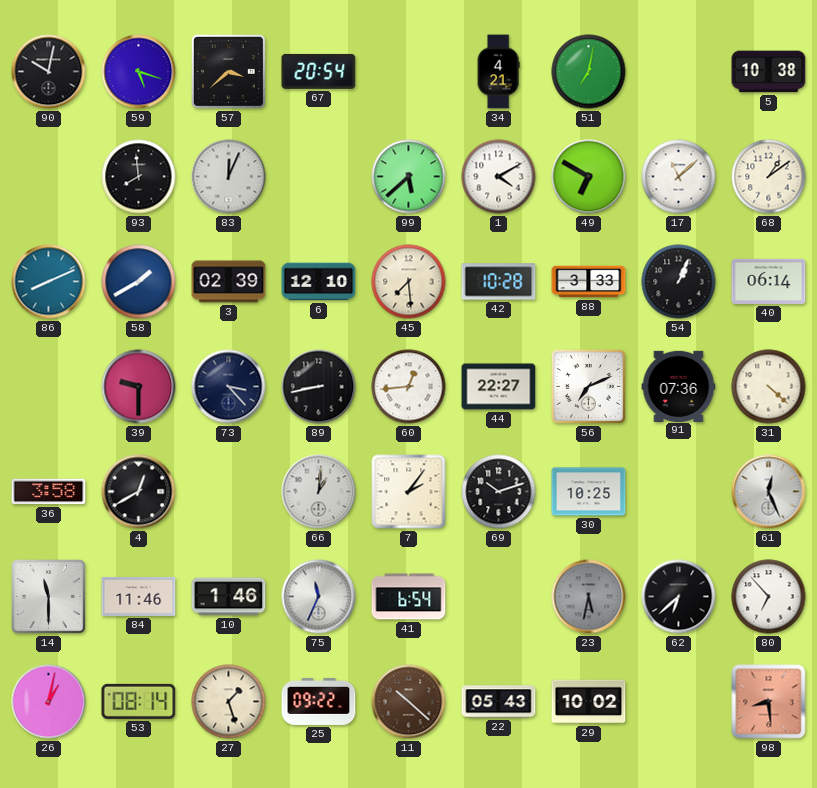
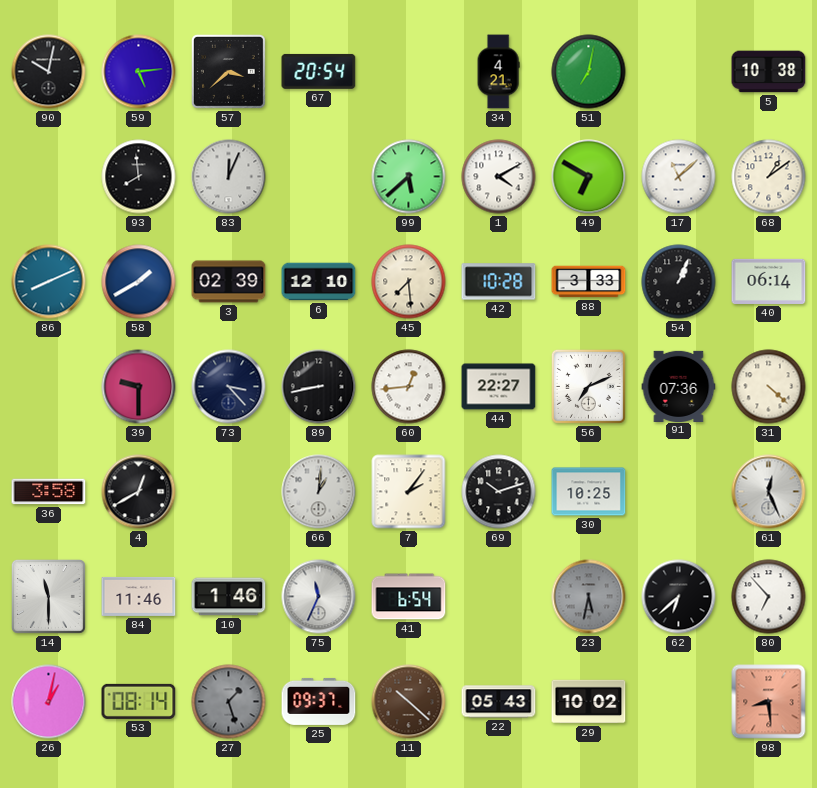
59: 5:18 -> 5:14 (139, 72)
27 dial: cream -> grey (229, 702)
25: 09:22 -> 09:37 (319, 701)
